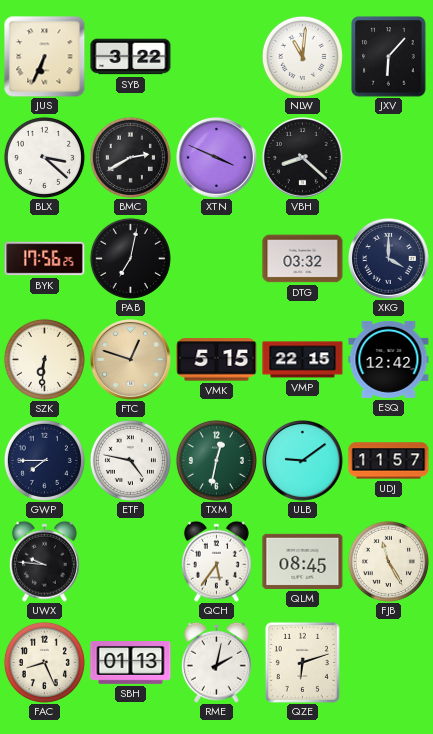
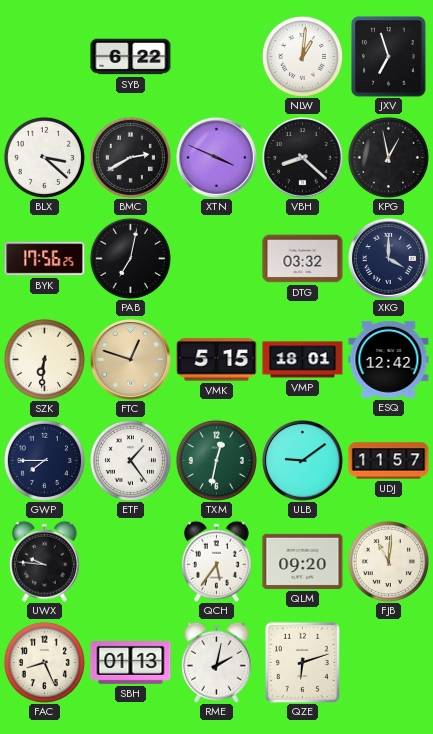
JUS: 6:34 -> none (45, 57)
SYB: 3:22 -> 6:22 (131, 57)
NLW: 11:01 -> 1:01 (302, 56)
JXV: 6:07 -> 6:57 (389, 57)
KPG: none -> 12:58 (388, 157)
VMP: 22:15 -> 18:01 (303, 360)
ETF: 4:47 -> 1:24 (130, 460)
QLM: 08:45 -> 09:20 (303, 561)
FJB: 11:25 -> 11:01 (388, 561)
